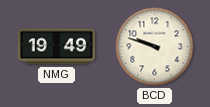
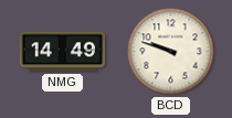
NMG: 19:49 -> 14:49 (63, 52)
